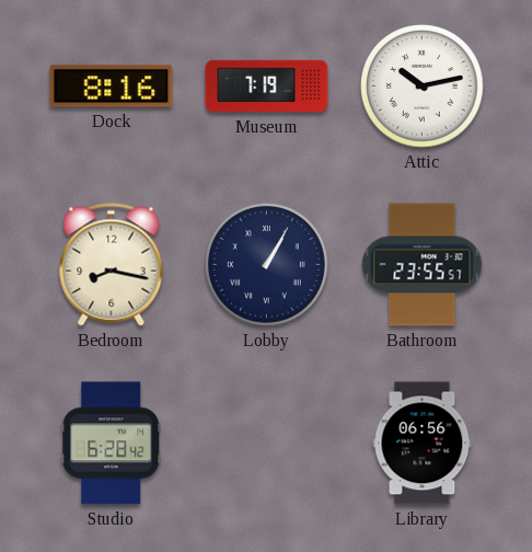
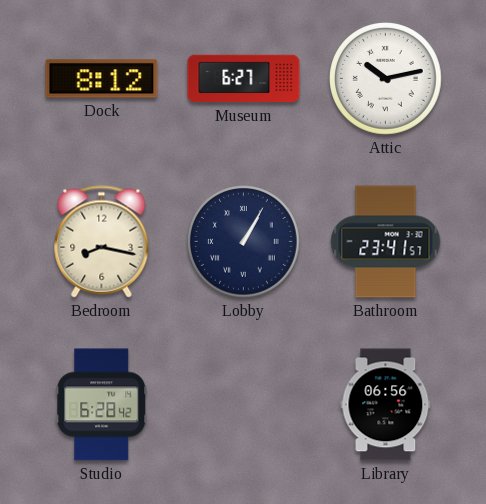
Dock: 8:16 -> 8:12 (102, 79)
Museum: 7:19 -> 6:27 (244, 79)
Bathroom: 23:55 -> 23:41 (386, 242)
